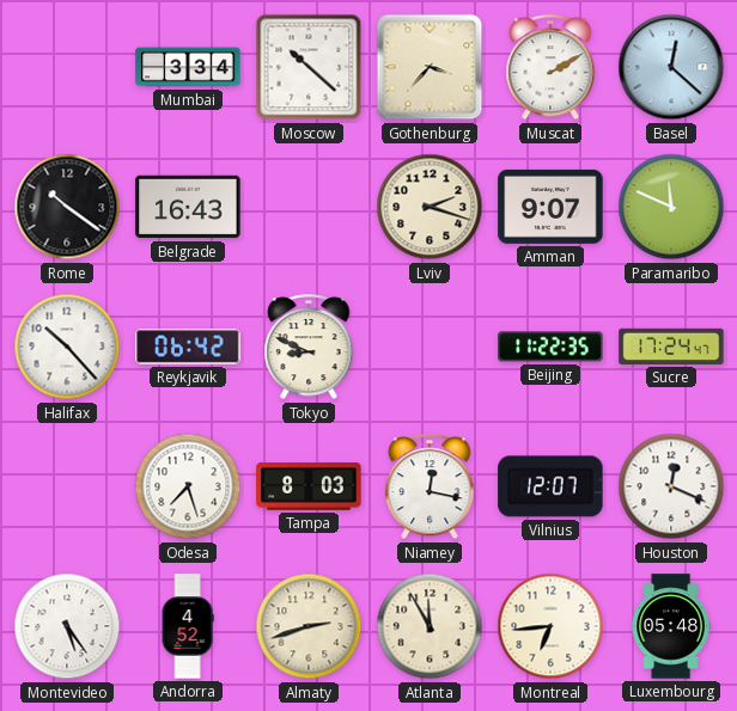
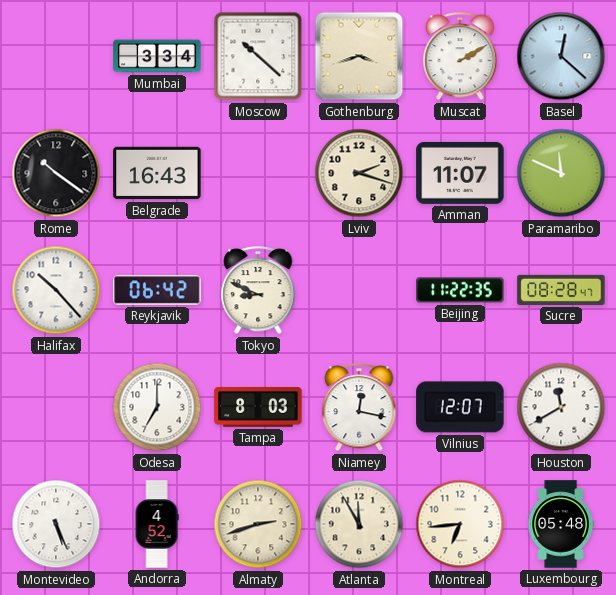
Gothenburg: 3:37 -> 3:42 (359, 56)
Amman: 9:07 -> 11:07 (460, 173)
Sucre: 17:24 -> 08:28 (561, 290)
Odesa: 7:27 -> 7:00 (157, 407)
Houston: 12:19 -> 11:40 (561, 407)
Montevideo: 5:24 -> 5:26 (56, 524)
